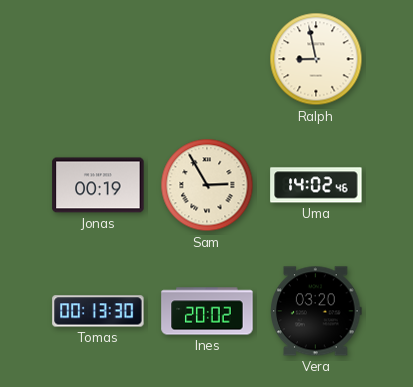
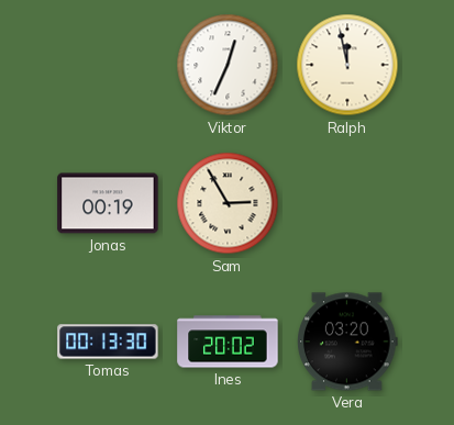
Viktor: none -> 12:34 (228, 65)
Ralph: 8:58 -> 11:58 (347, 65)
Uma: 14:02 -> none (316, 185)
